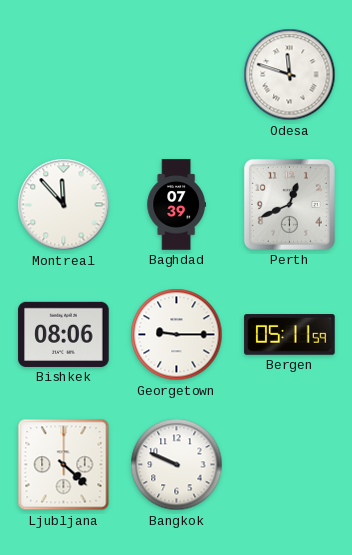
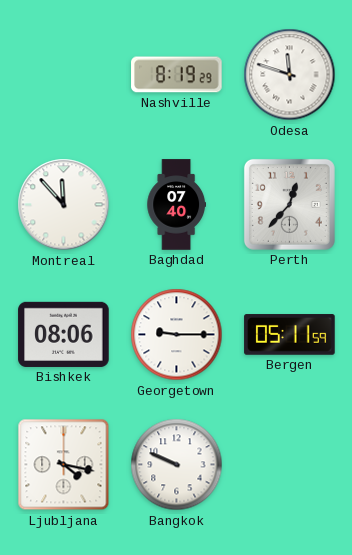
Nashville: none -> 8:19 (177, 75)
Baghdad: 07:39 -> 07:40 (176, 205)
Perth: 12:41 -> 12:37 (289, 204)
Ljubljana: 4:22 -> 4:17 (64, 465)
